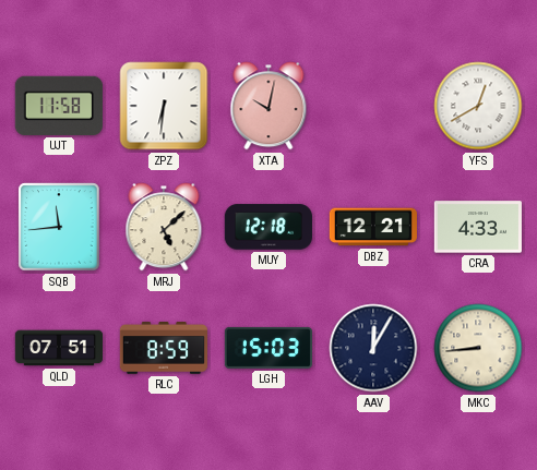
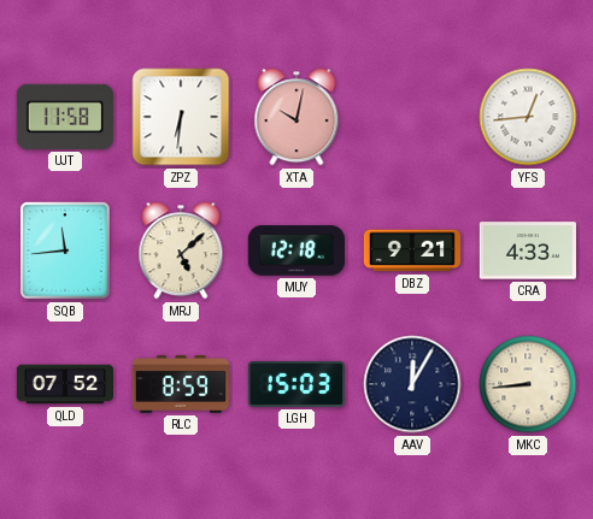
YFS: 12:40 -> 12:44 (528, 117)
DBZ: 12:21 -> 9:21 (412, 250)
QLD: 07:51 -> 07:52 (64, 384)
